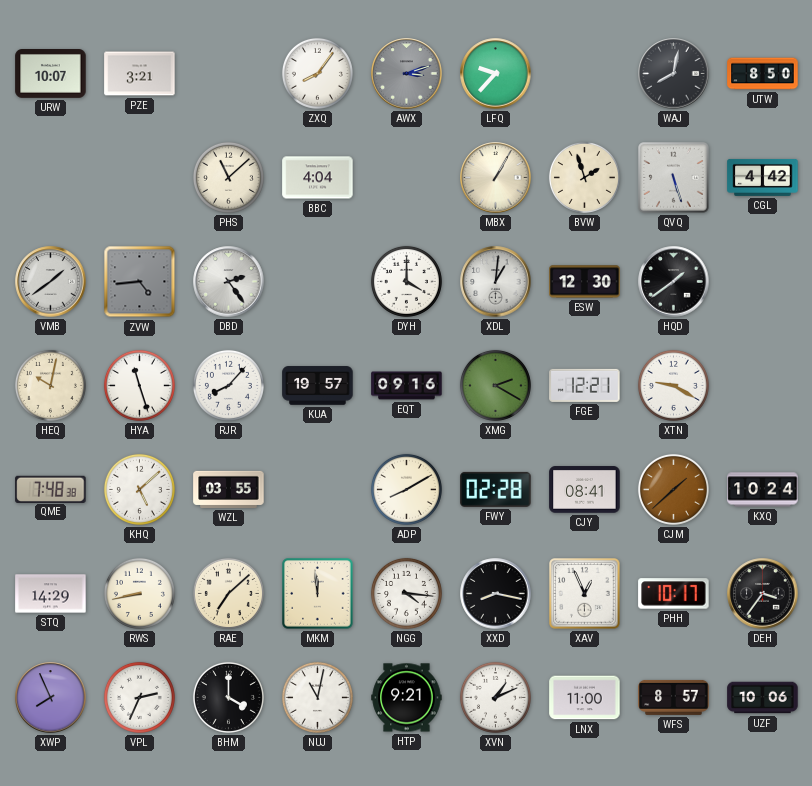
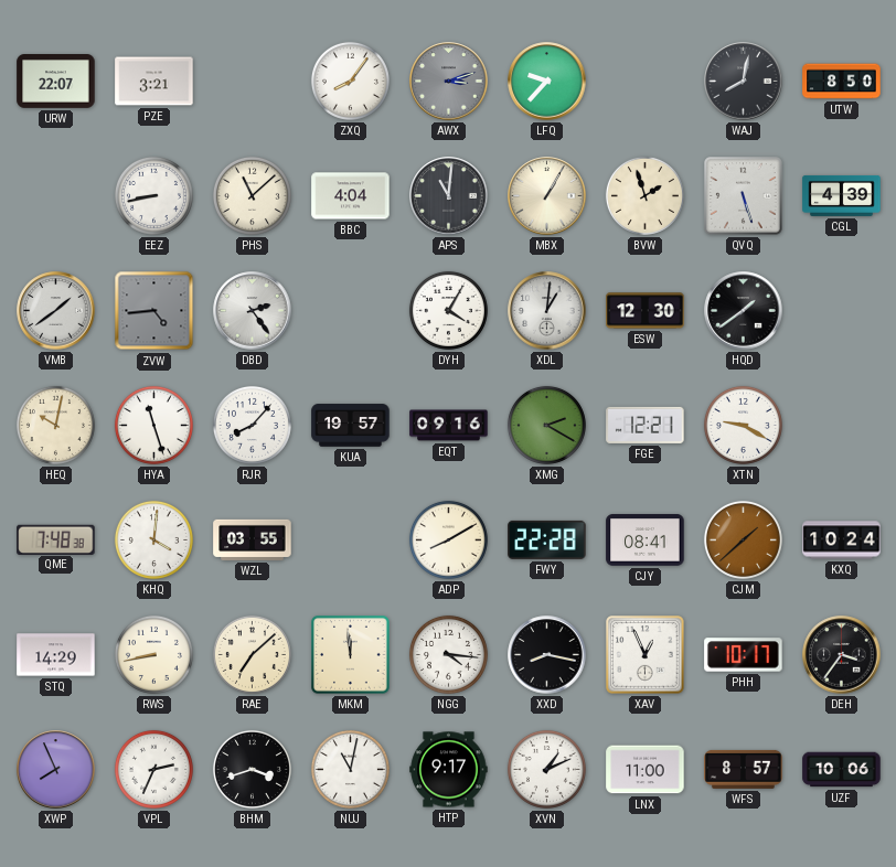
URW: 10:07 -> 22:07 (56, 82)
EEZ: none -> 8:43 (153, 195)
APS: none -> 11:01 (449, 196)
CGL: 4:42 -> 4:39 (842, 195)
DYH: 4:00 -> 4:05 (448, 310)
KHQ: 5:08 -> 4:01 (153, 539)
FWY: 02:28 -> 22:28 (547, 539)
BHM: 4:00 -> 3:42 (252, 769)
HTP: 9:21 -> 9:17 (449, 770)
